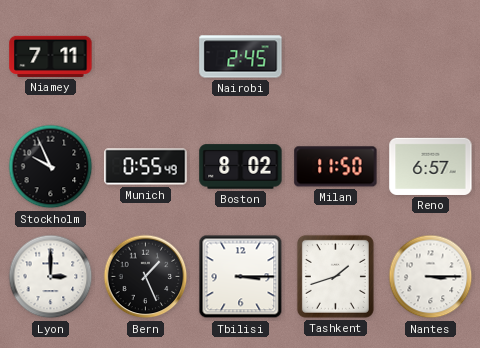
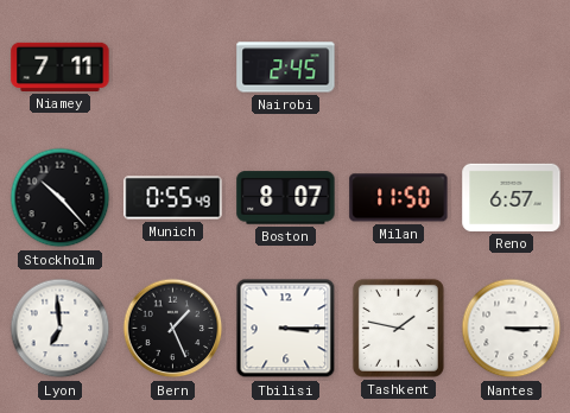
Stockholm: 9:56 -> 10:23 (61, 198)
Boston: 8:02 -> 8:07 (286, 198)
Lyon: 3:00 -> 6:59 (61, 329)
Tashkent: 1:42 -> 1:47 (398, 328)
